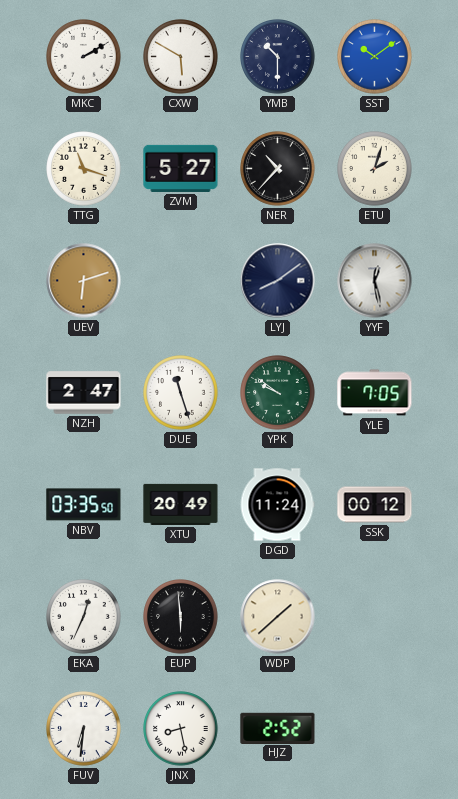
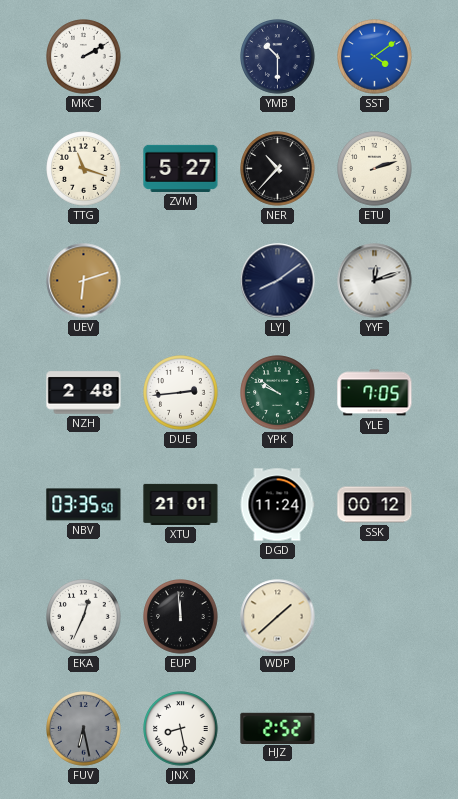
CXW: 5:50 -> none (181, 57)
SST: 10:09 -> 4:09 (375, 57)
ETU: 2:03 -> 2:12 (375, 169)
YYF: 12:28 -> 12:12 (375, 281)
NZH: 2:47 -> 2:48 (84, 393)
DUE: 11:27 -> 2:44 (181, 393)
XTU: 20:49 -> 21:01 (181, 504)
EUP: 5:59 -> 11:59 (181, 617)
FUV: 6:31 -> 6:28 (84, 729)
FUV dial: white -> grey (84, 729)
